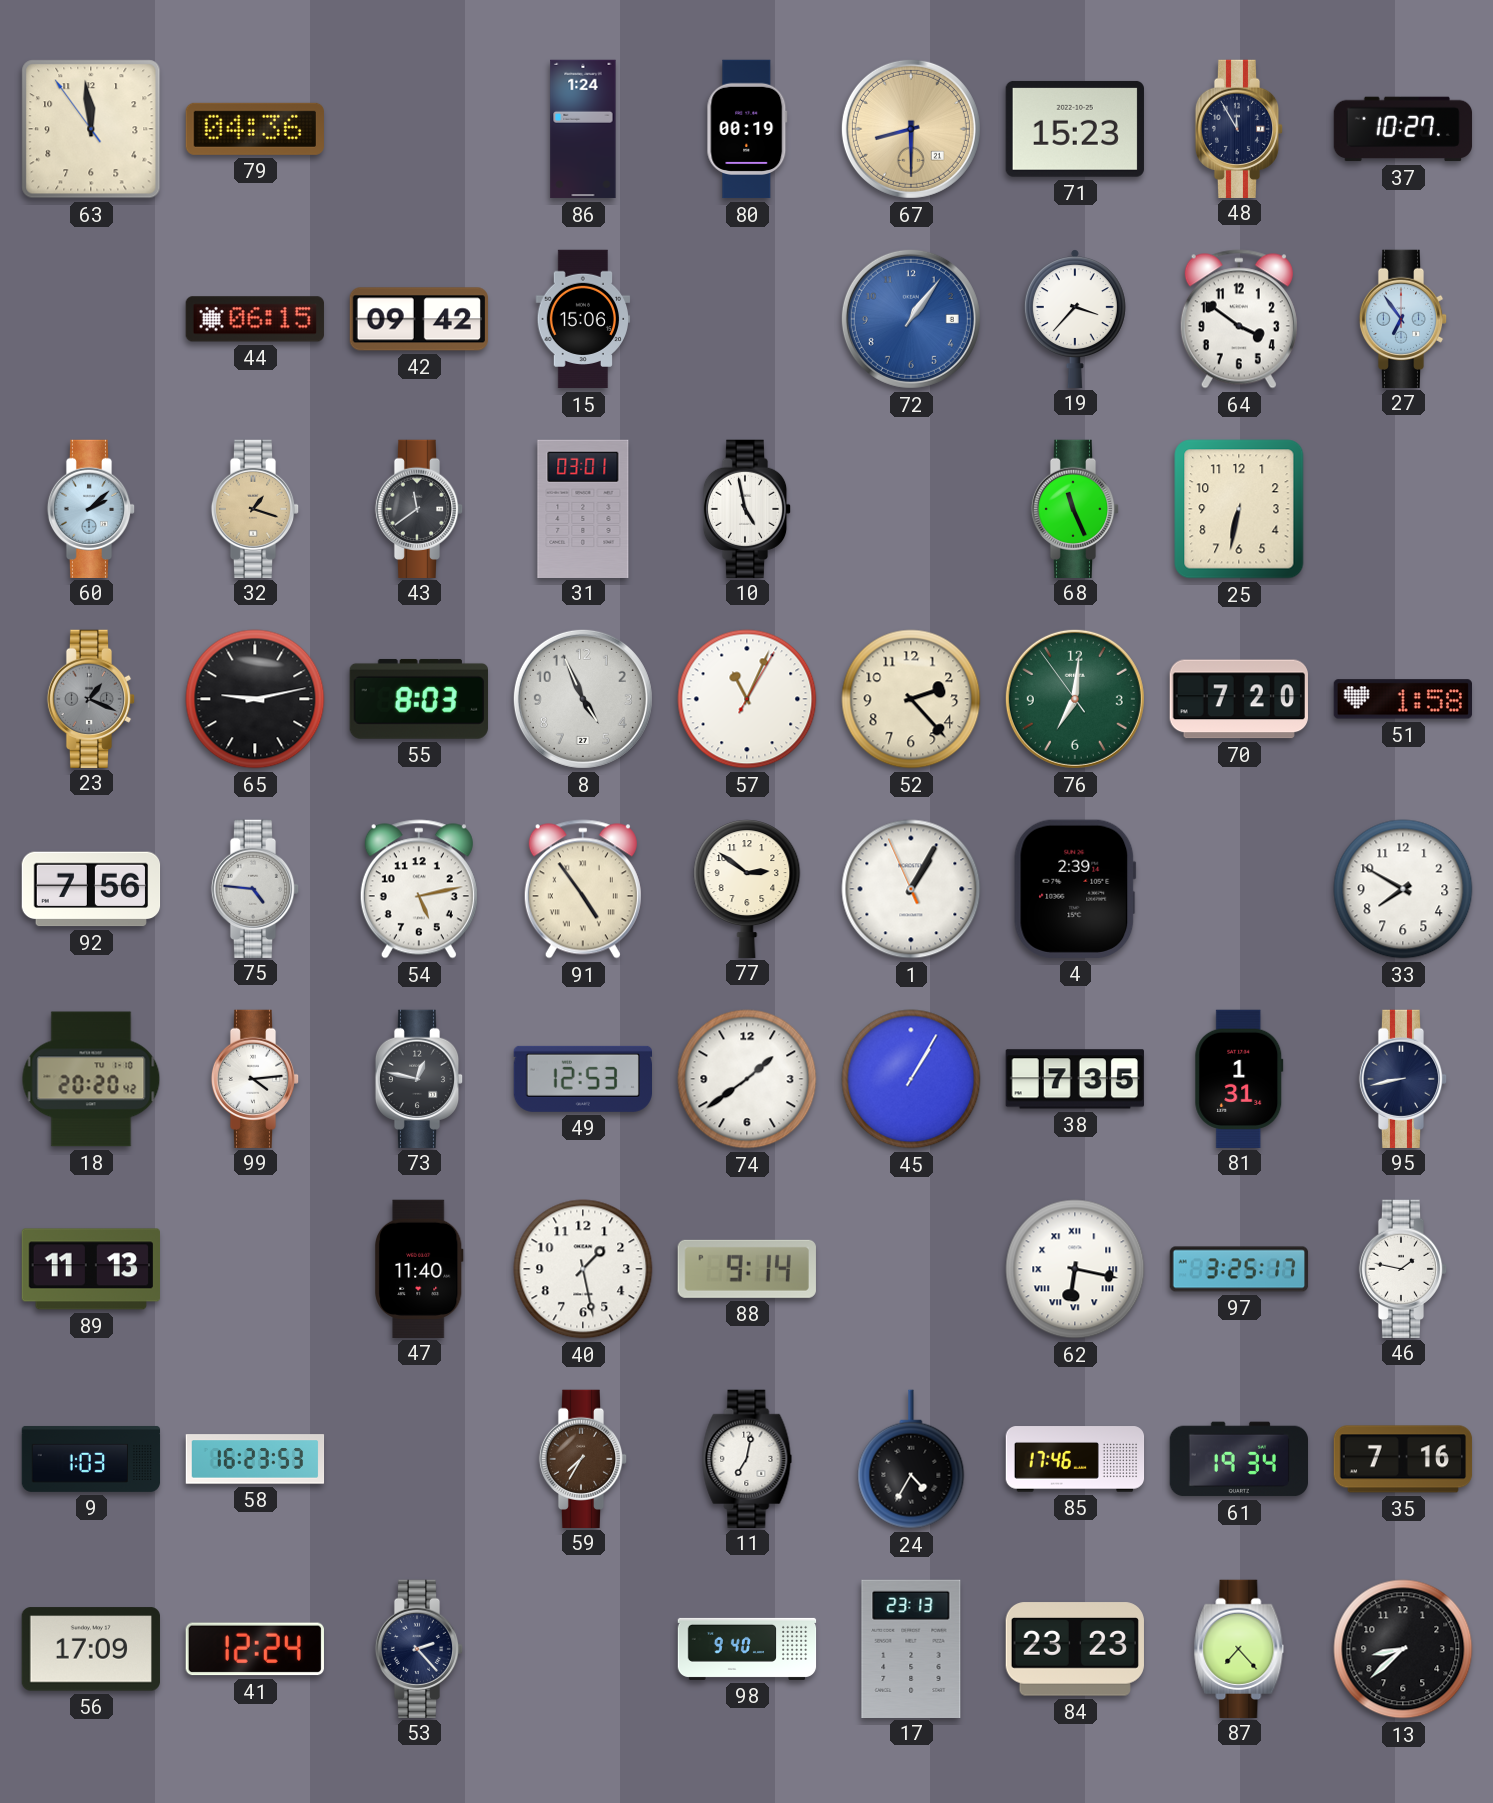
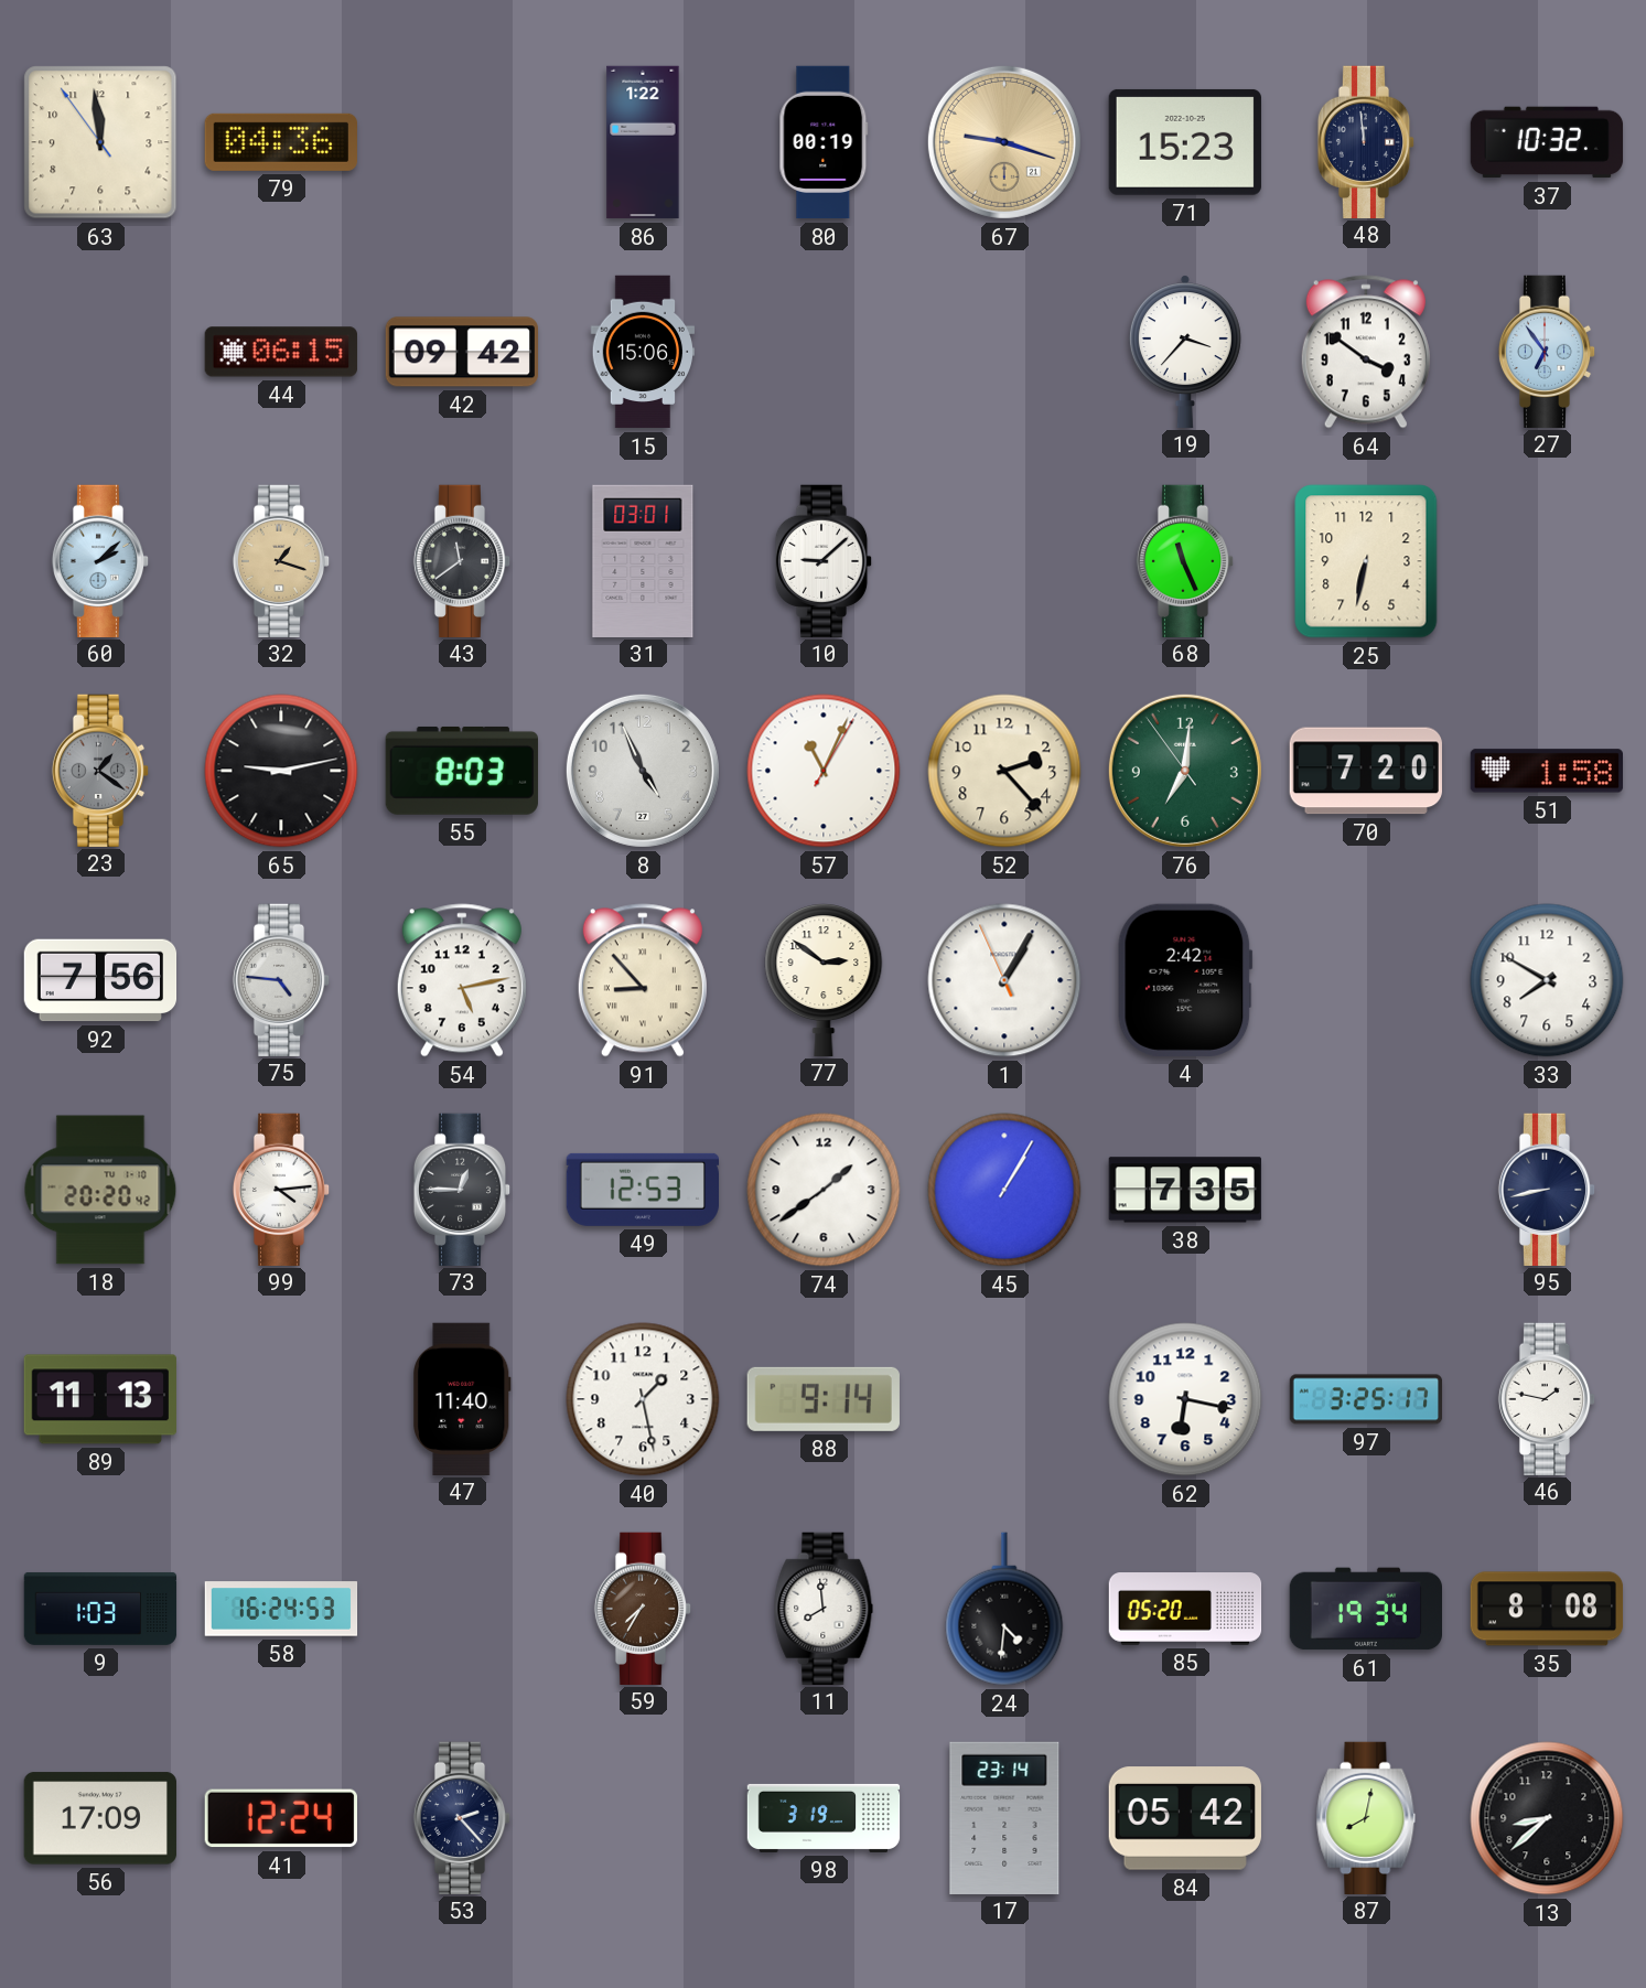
86: 1:24 -> 1:22 (643, 142)
67: 8:30 -> 9:18 (1004, 142)
48: 11:55 -> 11:59 (1366, 141)
37: 10:27 -> 10:32 (1547, 142)
72: 1:06 -> none (911, 319)
10: 4:58 -> 9:08 (824, 560)
23: 1:19 -> 1:21 (100, 770)
91: 4:54 -> 8:53 (643, 980)
4: 2:39 -> 2:42 (1185, 980)
73: 12:47 -> 12:45 (462, 1189)
81: 1:31 -> none (1239, 1078)
62 numerals: Roman -> Arabic (1185, 1399)
58: 16:23 -> 16:24 (281, 1609)
11: 7:02 -> 7:59 (824, 1608)
24: 4:35 -> 4:31 (1004, 1609)
85: 17:46 -> 05:20 (1185, 1609)
35: 7:16 -> 8:08 (1547, 1609)
98: 9:40 -> 3:19 (824, 1818)
17: 23:13 -> 23:14 (1004, 1817)
84: 23:23 -> 05:42 (1185, 1818)
87: 7:23 -> 8:02 (1366, 1817)
